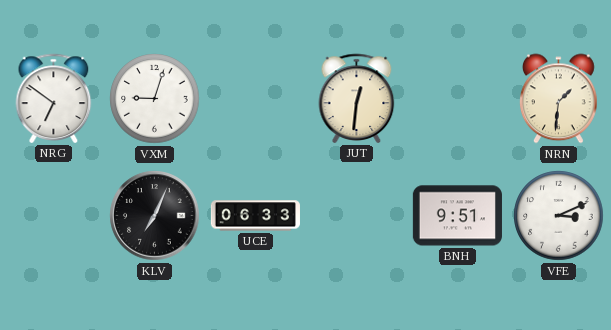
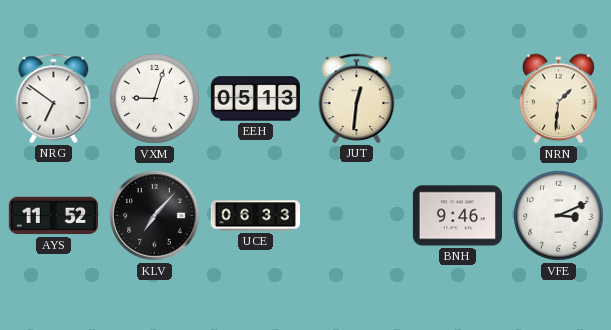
EEH: none -> 05:13 (255, 99)
AYS: none -> 11:52 (53, 216)
KLV: 7:04 -> 7:07 (155, 216)
BNH: 9:51 -> 9:46 (457, 216)
